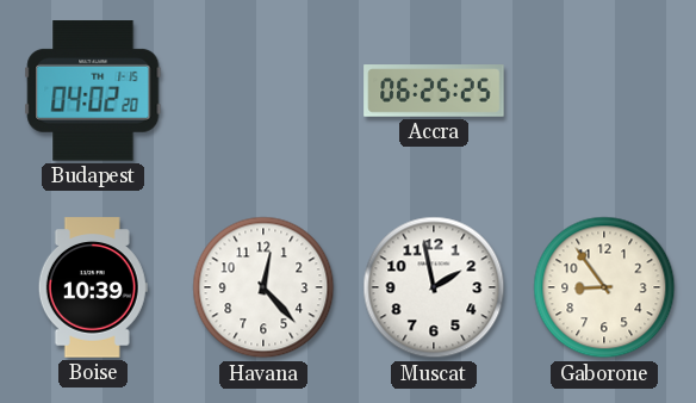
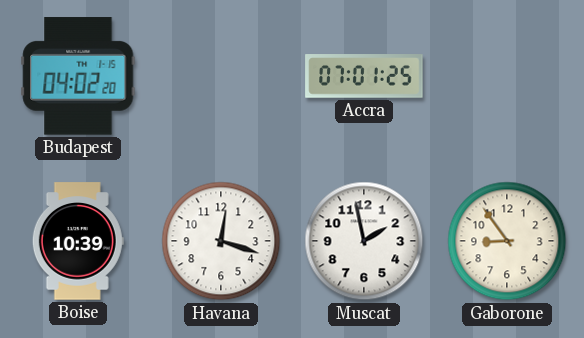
Accra: 06:25 -> 07:01 (364, 76)
Havana: 12:23 -> 12:18 (221, 241)
